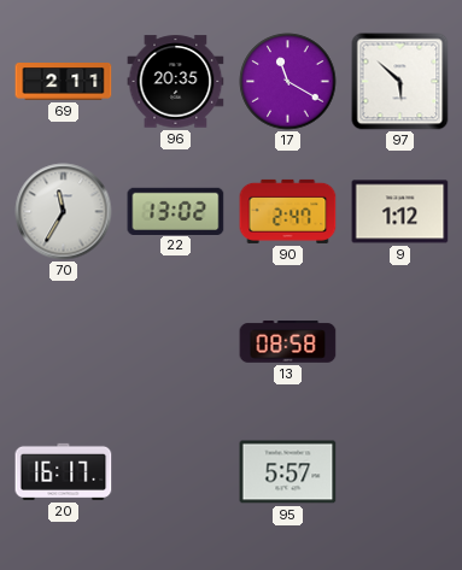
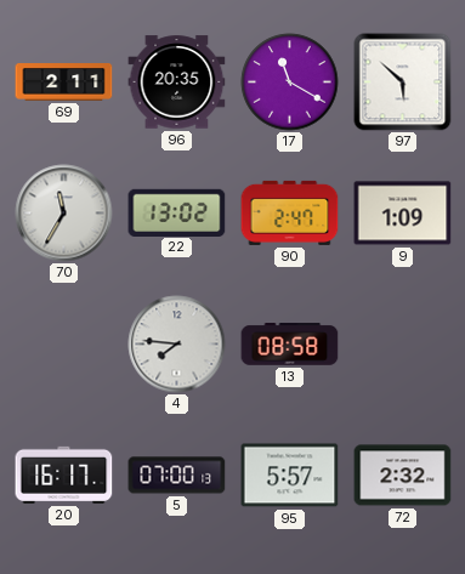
9: 1:12 -> 1:09 (403, 214)
4: none -> 7:46 (177, 345)
5: none -> 07:00 (177, 476)
72: none -> 2:32 (403, 476)
